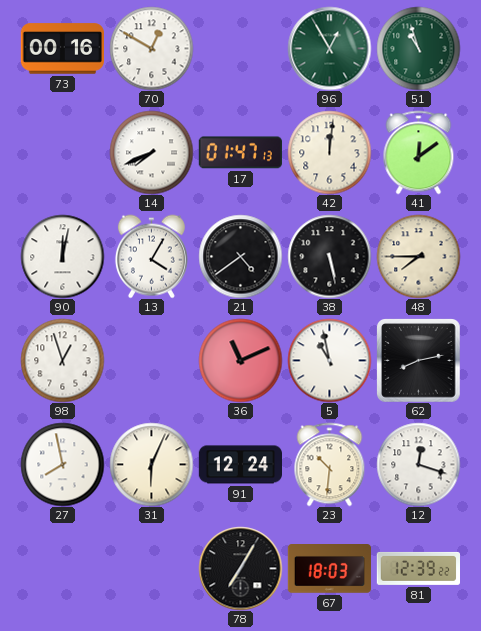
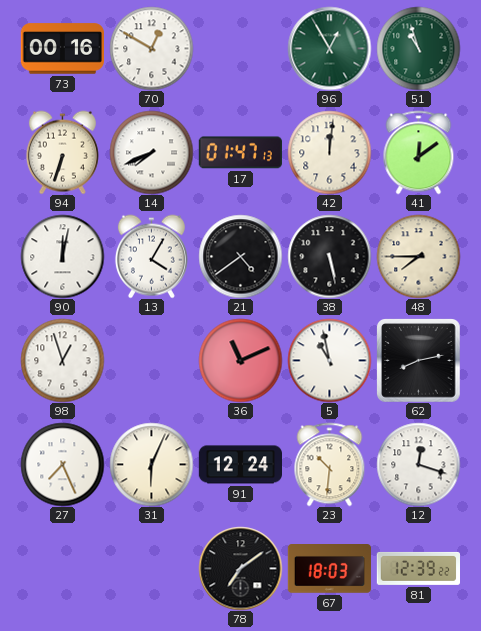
94: none -> 6:33 (62, 152)
27: 7:58 -> 7:26 (62, 464)
78: 7:05 -> 7:09 (240, 568)
